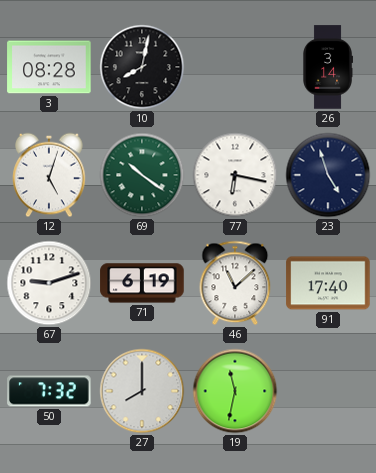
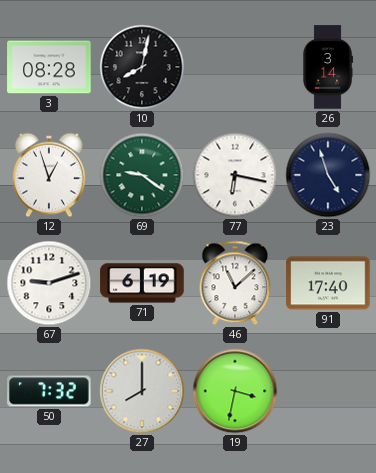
12: 5:03 -> 12:57 (49, 175)
69: 10:21 -> 9:21 (142, 175)
19: 11:32 -> 3:32 (235, 391)
